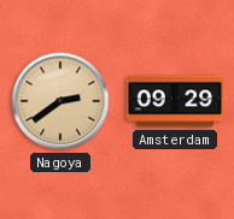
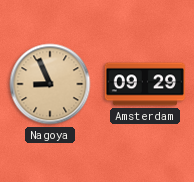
Nagoya: 2:39 -> 8:56 (50, 84)
